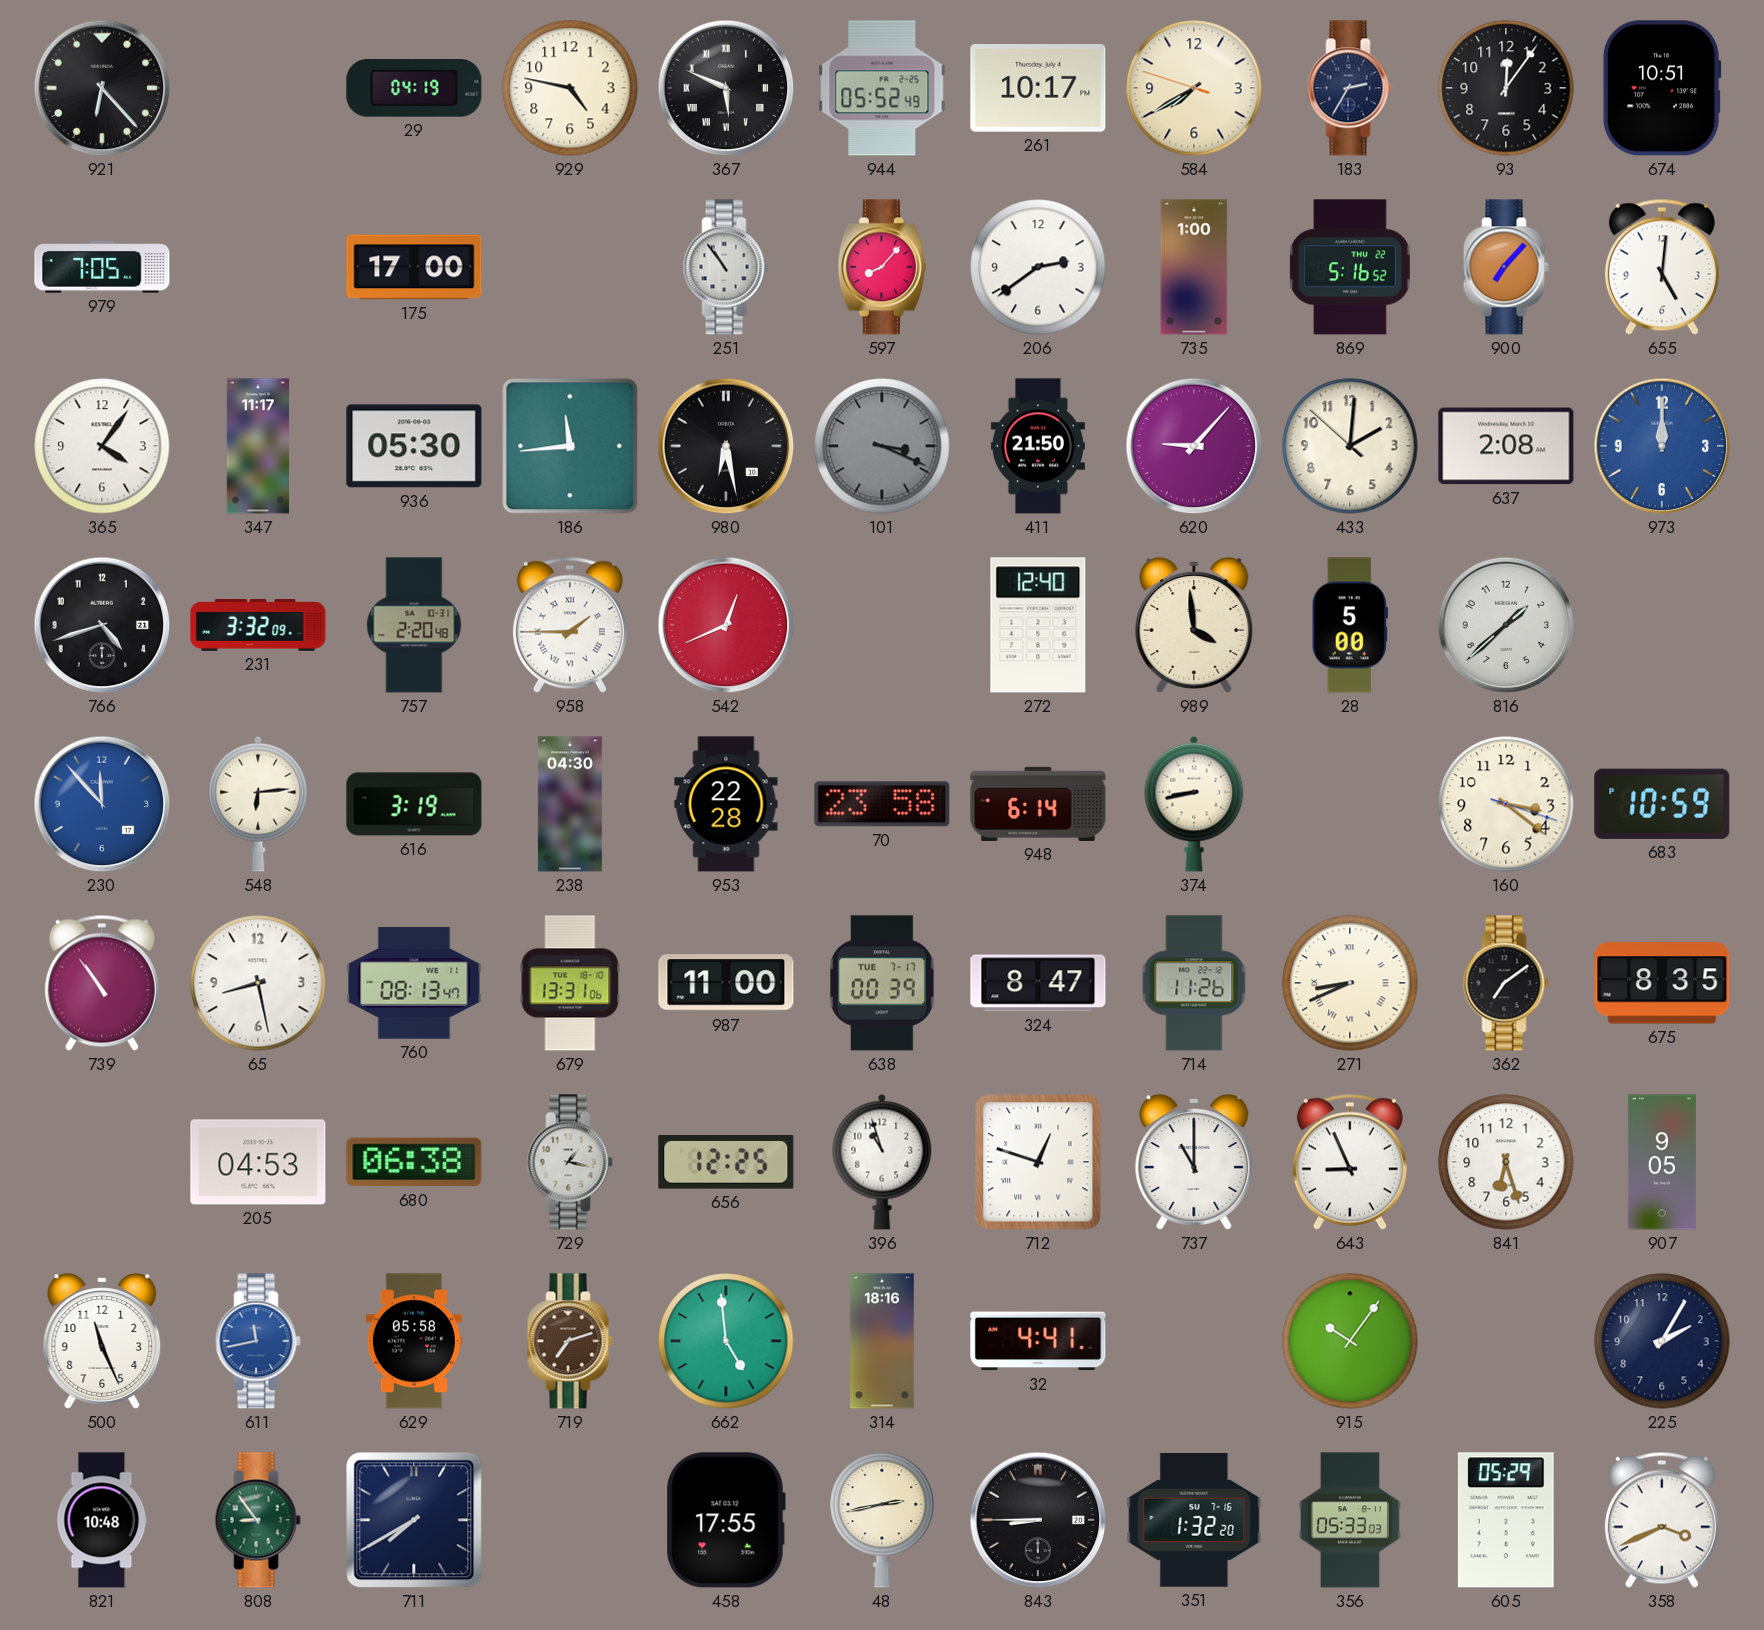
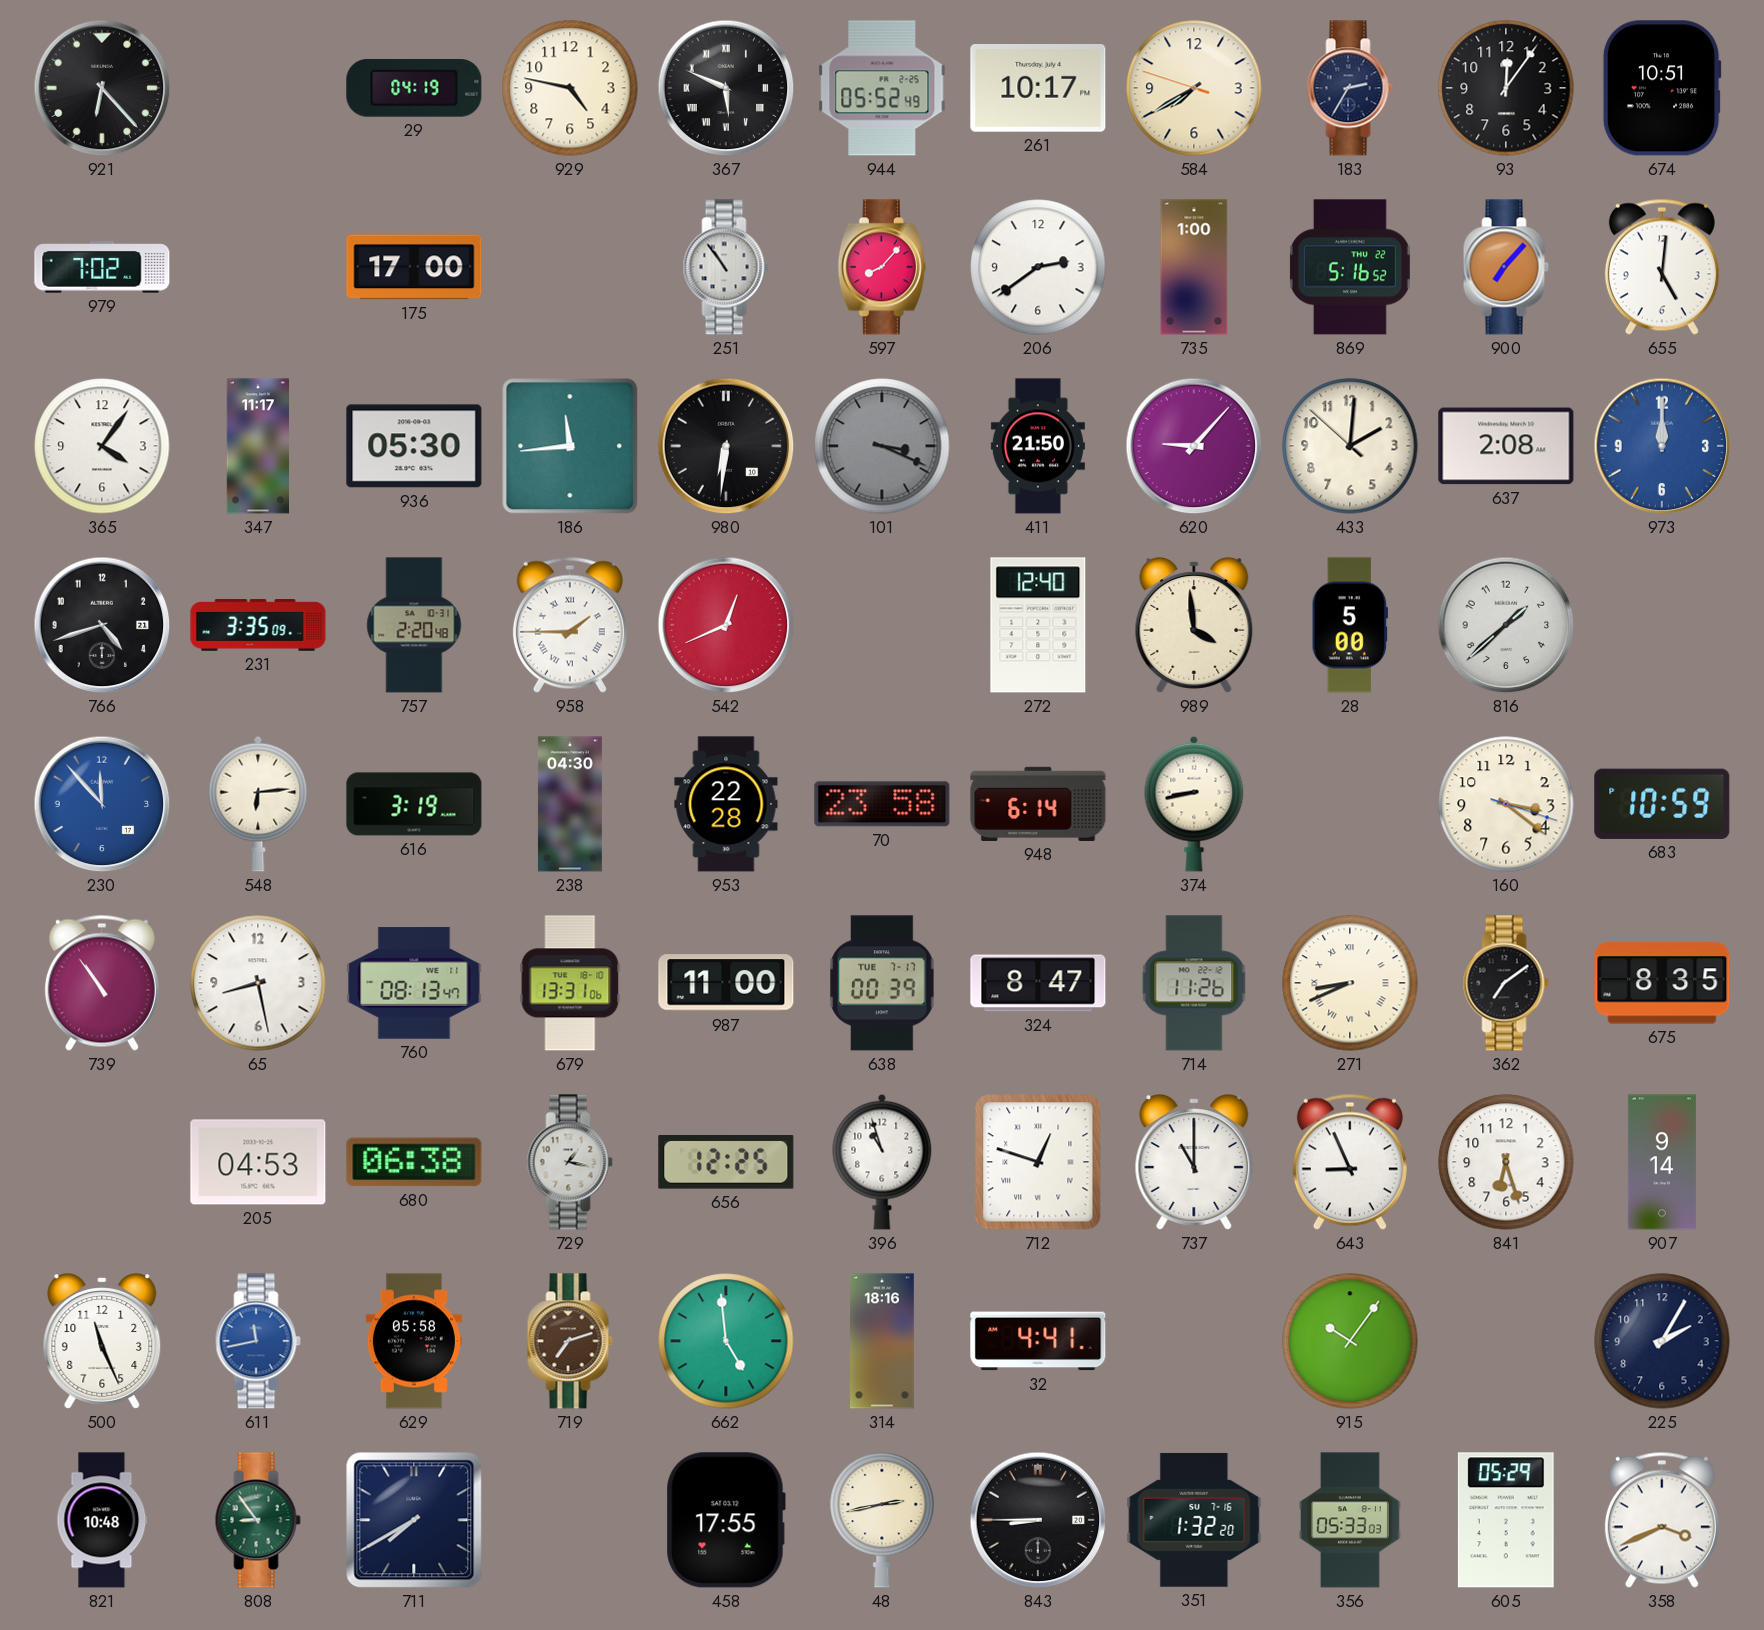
979: 7:05 -> 7:02 (102, 267)
980: 6:28 -> 6:31 (726, 446)
231: 3:32 -> 3:35 (258, 625)
907: 9:05 -> 9:14 (1662, 1162)
